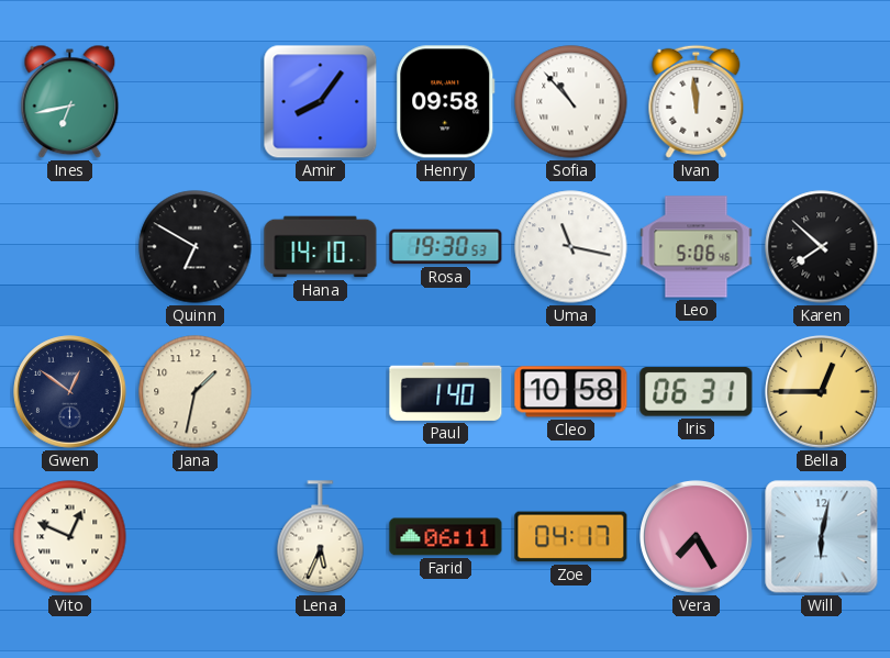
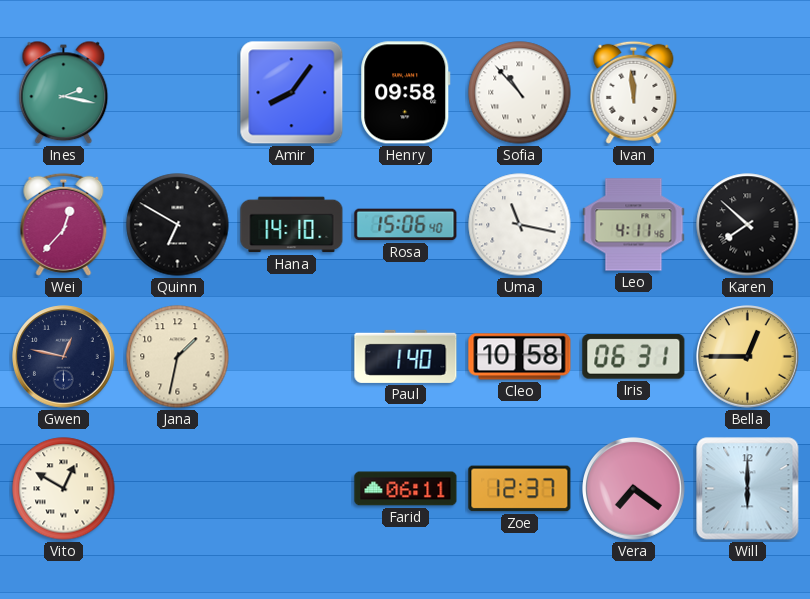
Ines: 6:43 -> 2:17 (64, 93)
Wei: none -> 12:37 (64, 224)
Rosa: 19:30 -> 15:06 (406, 225)
Leo: 5:06 -> 4:11 (634, 225)
Gwen: 12:51 -> 12:47 (64, 357)
Vito: 12:49 -> 12:50 (64, 489)
Lena: 5:34 -> none (321, 537)
Zoe: 04:17 -> 12:37 (520, 489)
Vera: 7:25 -> 7:21 (634, 489)
Will: 6:02 -> 6:00 (748, 489)
